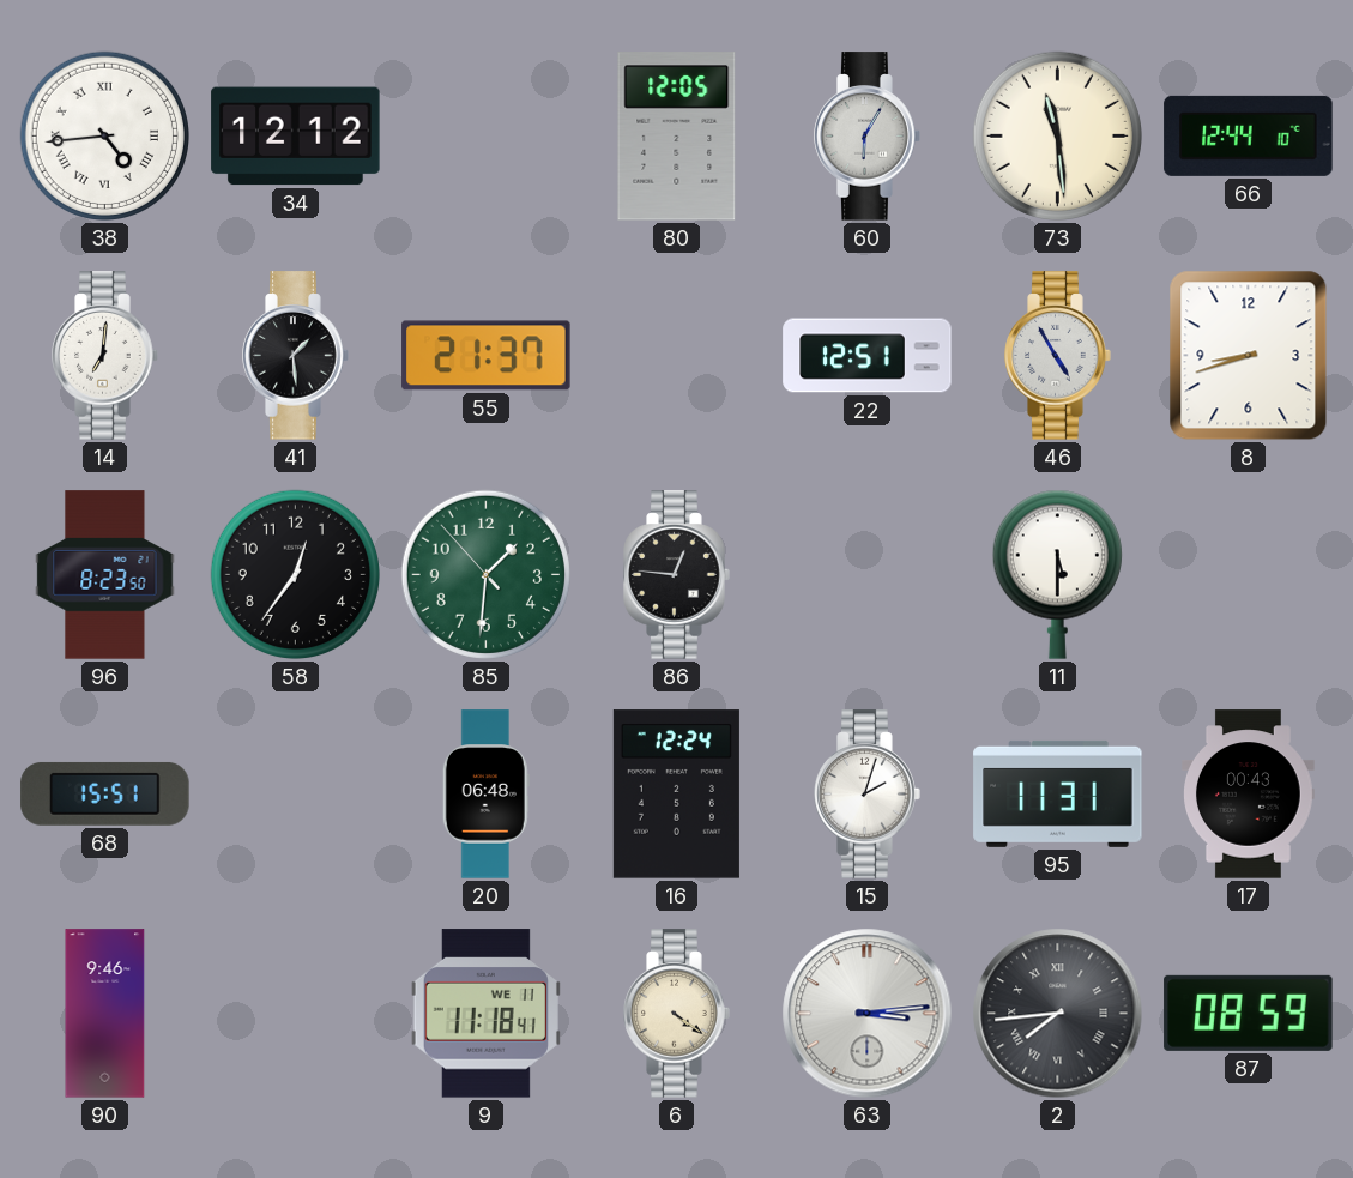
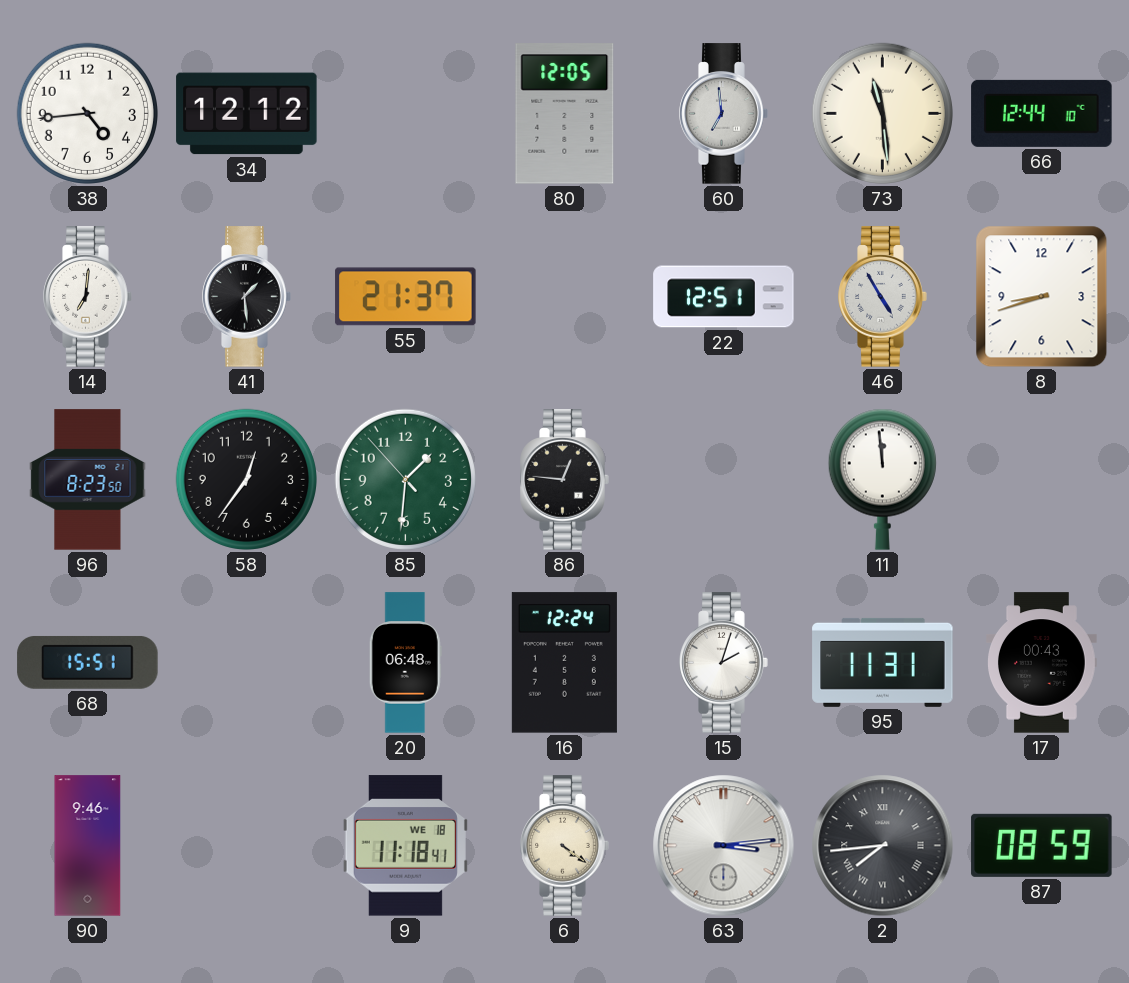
38 numerals: Roman -> Arabic (87, 113)
60: 6:05 -> 6:59 (724, 114)
11: 5:30 -> 11:59 (882, 479)
9 date: WE 11 -> WE 18 (405, 846)
